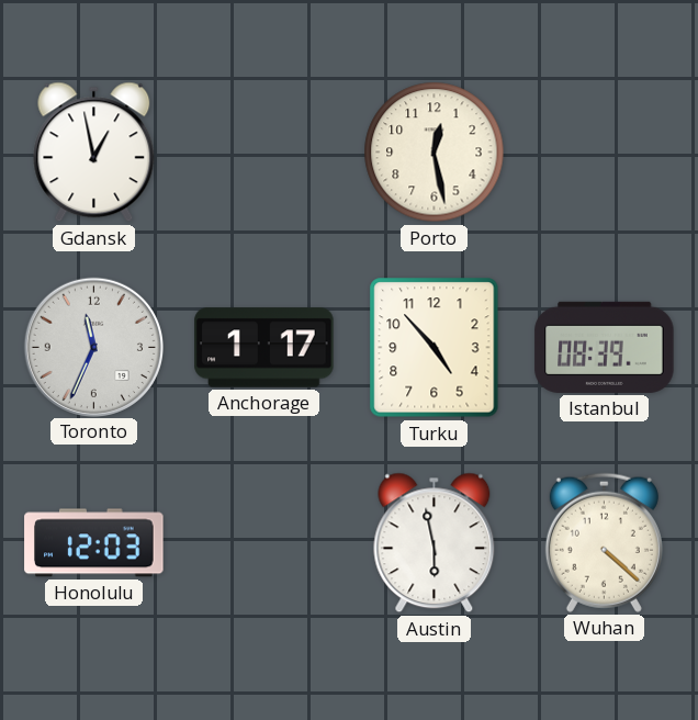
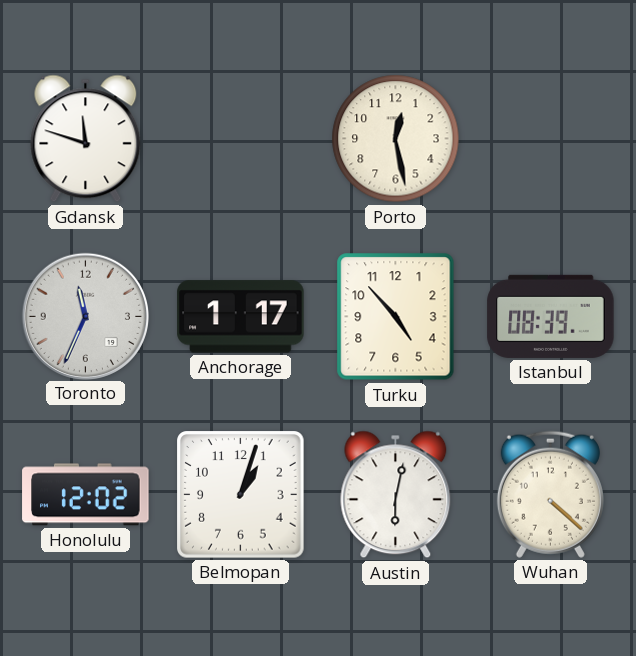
Gdansk: 12:58 -> 11:48 (86, 139)
Honolulu: 12:03 -> 12:02 (86, 495)
Belmopan: none -> 1:03 (241, 495)
Austin: 5:58 -> 6:02 (396, 495)
